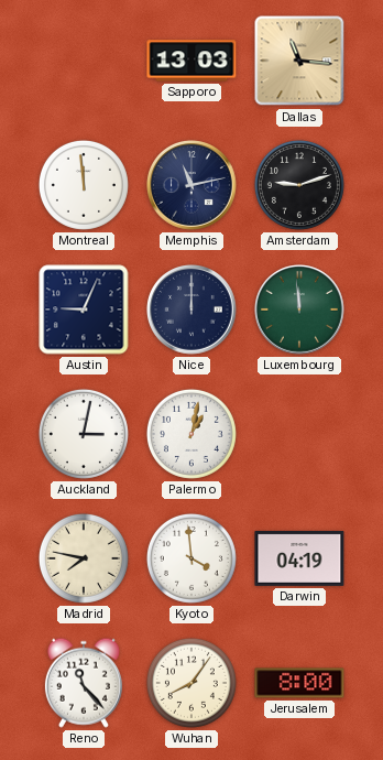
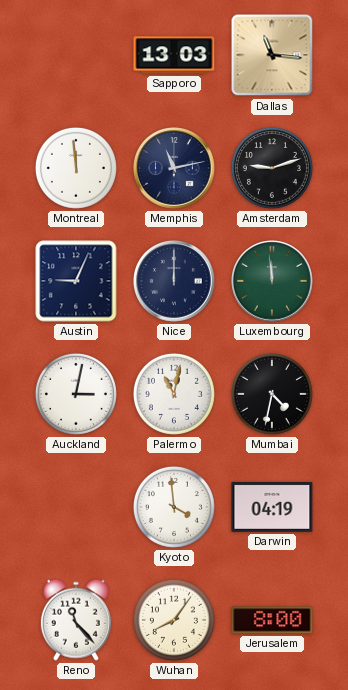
Palermo: 1:02 -> 11:02 (174, 394)
Mumbai: none -> 4:32 (272, 394)
Madrid: 7:47 -> none (84, 558)
